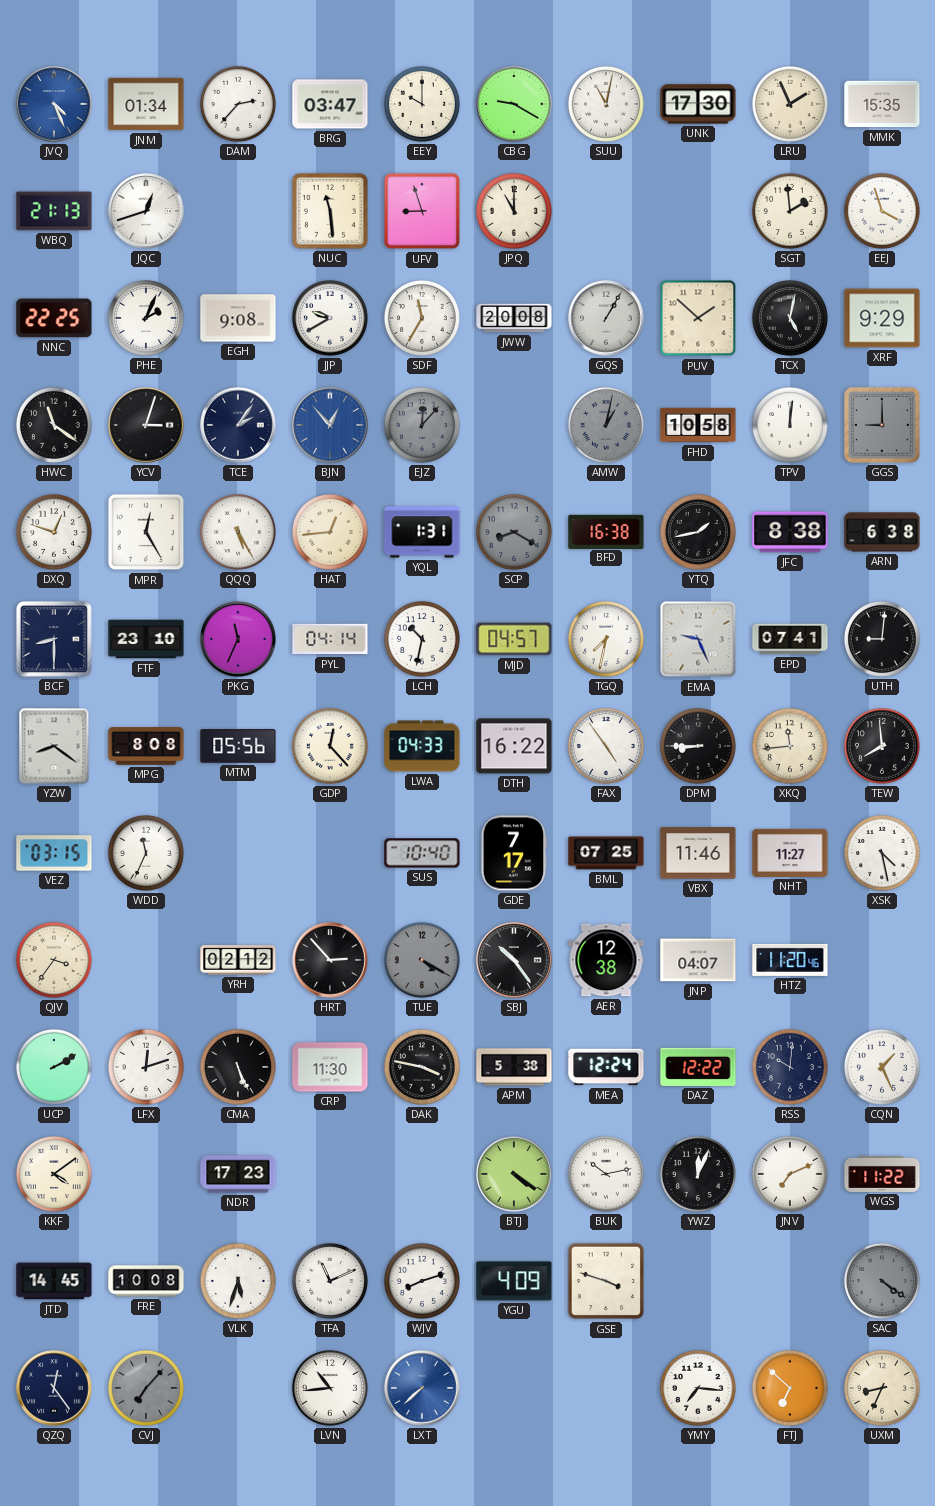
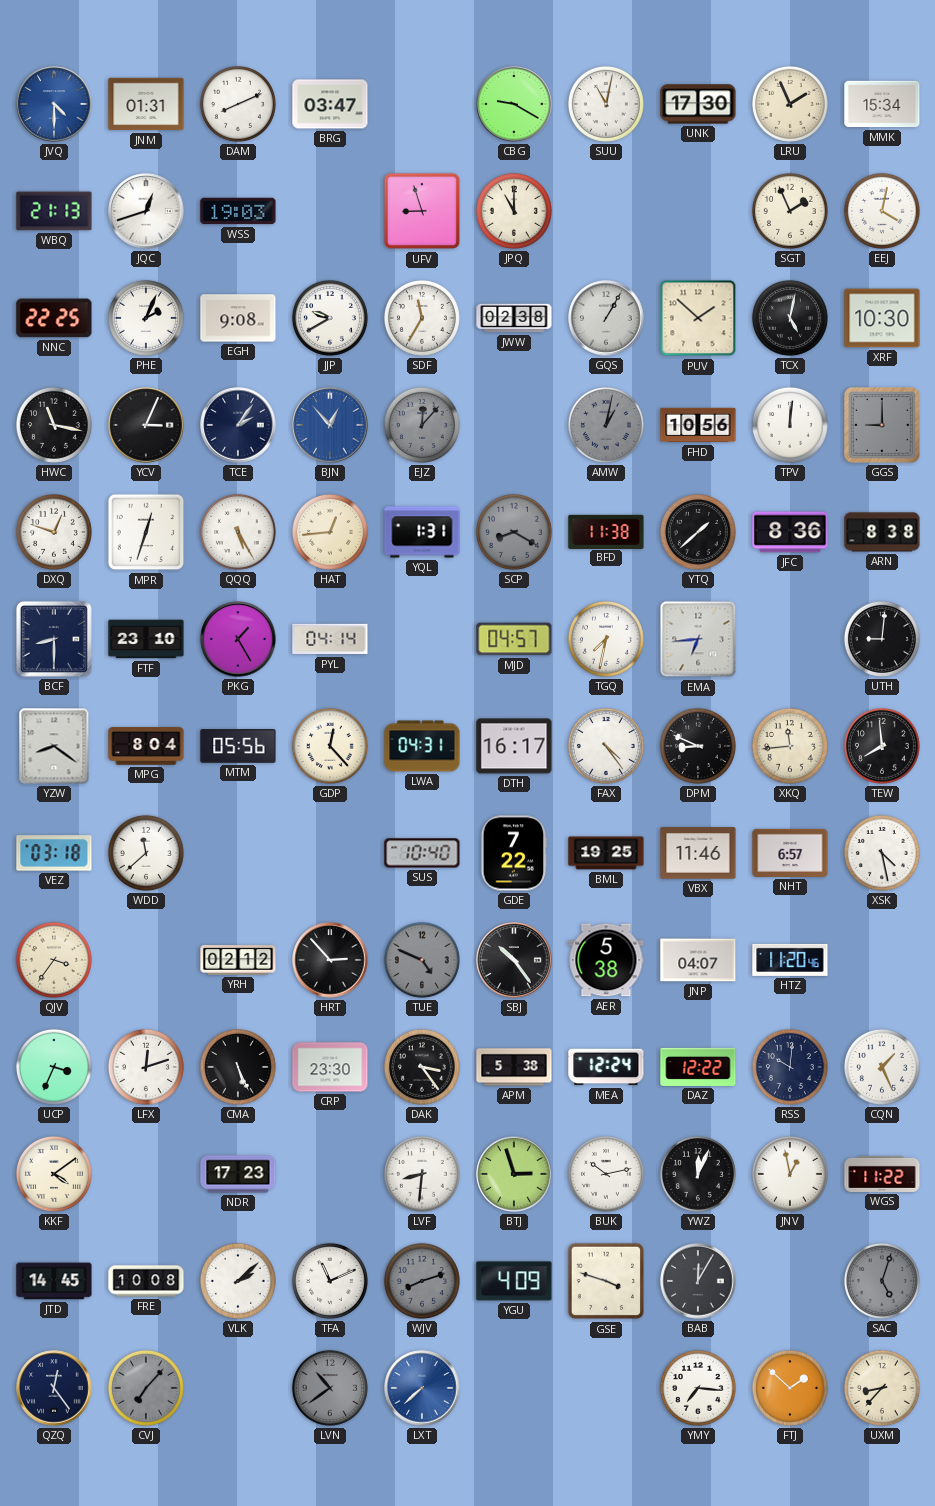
JVQ: 4:26 -> 4:30 (54, 104)
JNM: 01:34 -> 01:31 (146, 104)
DAM: 2:37 -> 8:11 (238, 104)
EEY: 10:00 -> none (422, 104)
MMK: 15:35 -> 15:34 (882, 104)
WSS: none -> 19:03 (238, 211)
NUC: 11:29 -> none (330, 211)
SGT: 1:59 -> 1:56 (790, 211)
EEJ: 3:57 -> 4:02 (882, 211)
JWW: 20:08 -> 02:38 (514, 318)
XRF: 9:29 -> 10:30 (882, 318)
HWC: 11:21 -> 11:17 (54, 425)
YCV: 3:03 -> 3:04 (146, 425)
FHD: 10:58 -> 10:56 (698, 425)
MPR: 12:25 -> 12:33 (146, 532)
BFD: 16:38 -> 11:38 (606, 531)
YTQ: 1:43 -> 1:38 (698, 532)
JFC: 8:38 -> 8:36 (790, 532)
ARN: 6:38 -> 8:38 (882, 532)
PKG: 11:34 -> 1:25 (238, 639)
LCH: 10:32 -> none (422, 639)
EMA: 9:26 -> 6:44 (698, 639)
EPD: 07:41 -> none (790, 639)
MPG: 8:08 -> 8:04 (146, 746)
LWA: 04:33 -> 04:31 (422, 746)
DTH: 16:22 -> 16:17 (514, 746)
FAX: 4:54 -> 4:24 (606, 746)
DPM: 8:45 -> 8:49 (698, 746)
VEZ: 03:15 -> 03:18 (54, 853)
WDD: 11:34 -> 11:38 (146, 853)
GDE: 7:17 -> 7:22 (514, 853)
BML: 07:25 -> 19:25 (606, 853)
NHT: 11:27 -> 6:57 (790, 853)
TUE: 4:20 -> 4:49 (422, 960)
AER: 12:38 -> 5:38 (606, 960)
UCP: 2:10 -> 3:34 (54, 1067)
CRP: 11:30 -> 23:30 (330, 1067)
DAK: 3:47 -> 3:24 (422, 1067)
LVF: none -> 8:31 (422, 1174)
BTJ: 4:21 -> 2:57 (514, 1174)
JNV: 7:11 -> 12:58 (790, 1174)
VLK: 5:33 -> 2:08 (238, 1281)
WJV dial: white -> grey (422, 1281)
BAB: none -> 12:05 (698, 1281)
SAC: 4:21 -> 5:03 (882, 1281)
LVN: 10:44 -> 10:39 (330, 1388)
LVN dial: white -> grey (330, 1388)
FTJ: 6:52 -> 1:52 (790, 1388)
UXM: 8:34 -> 8:37 (882, 1388)
